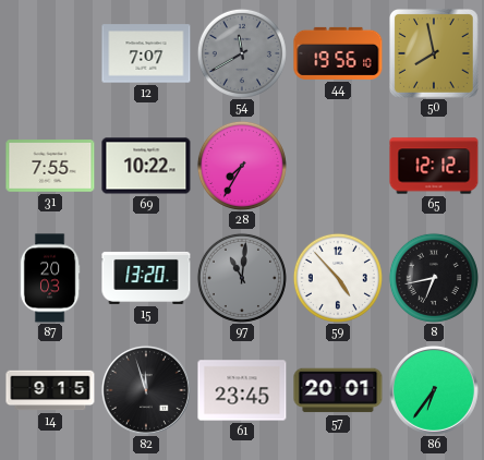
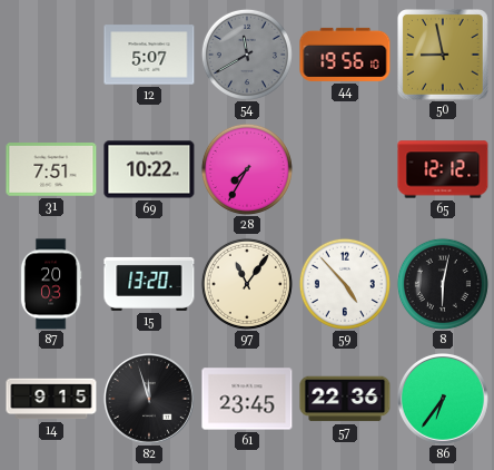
12: 7:07 -> 5:07 (149, 55)
50: 7:58 -> 8:58 (444, 56)
31: 7:55 -> 7:51 (51, 169)
97: 11:01 -> 11:06 (247, 284)
97 dial: grey -> cream (247, 284)
8: 6:43 -> 6:02 (443, 284)
57: 20:01 -> 22:36 (345, 399)
